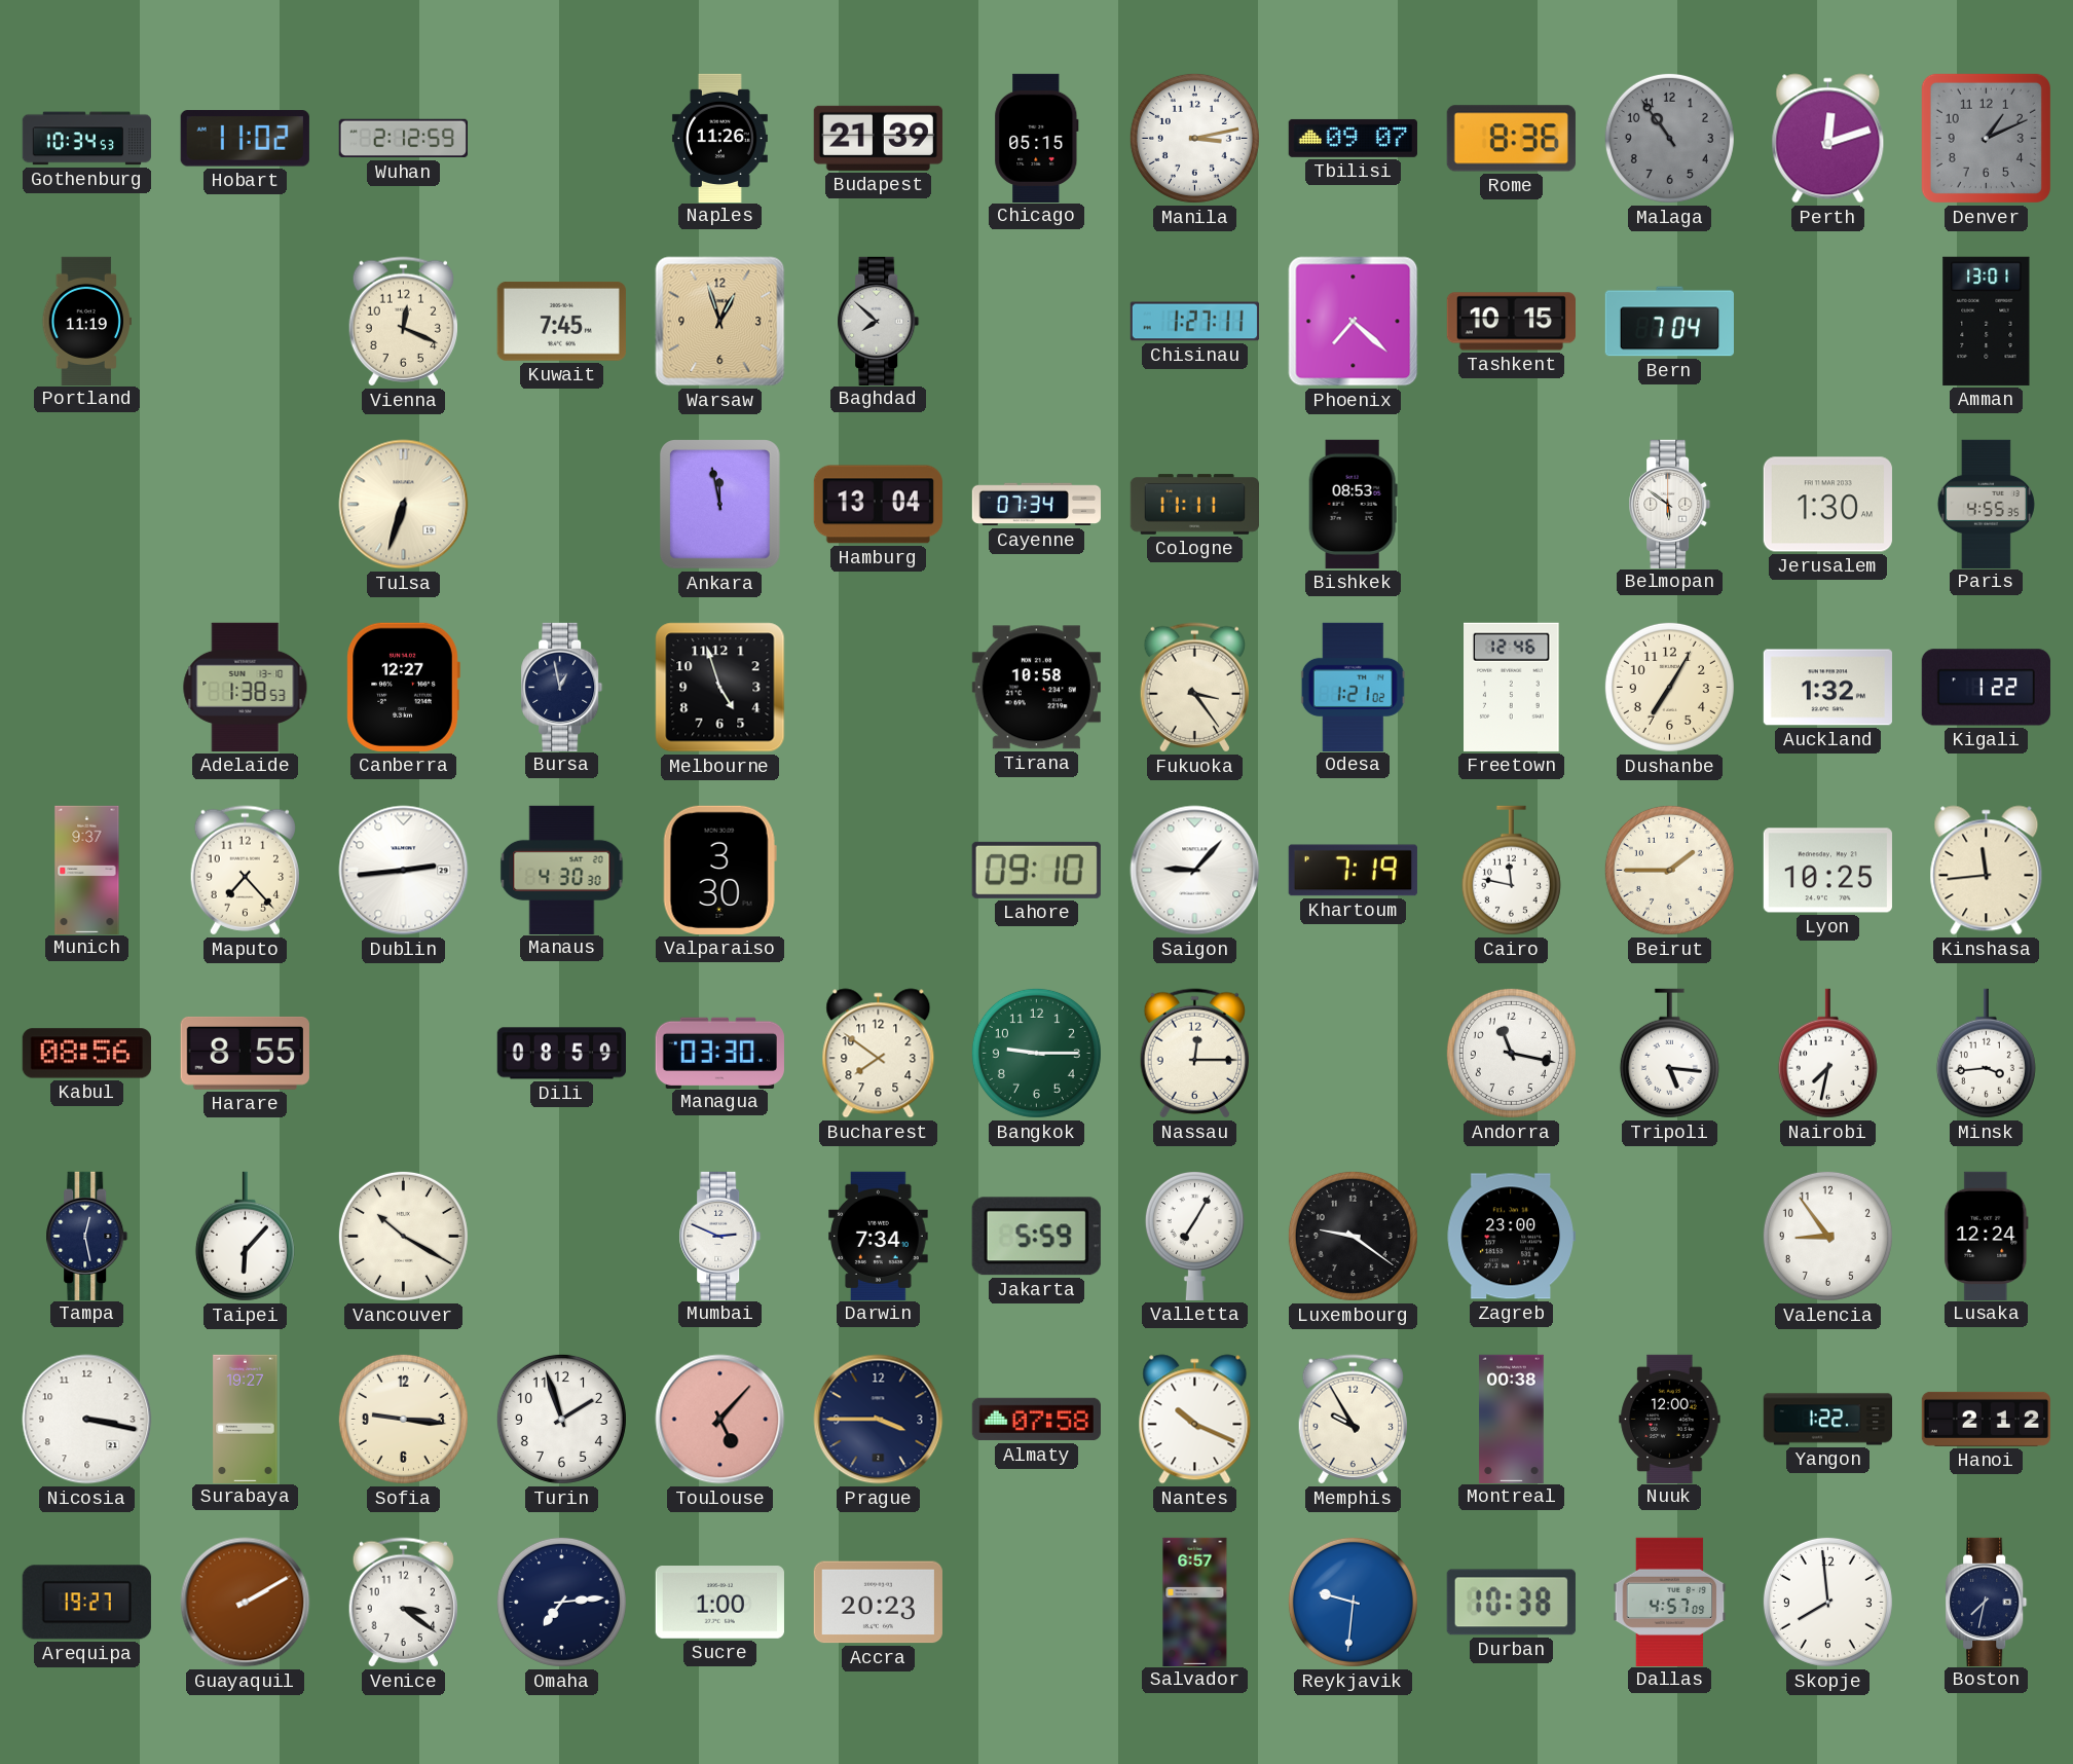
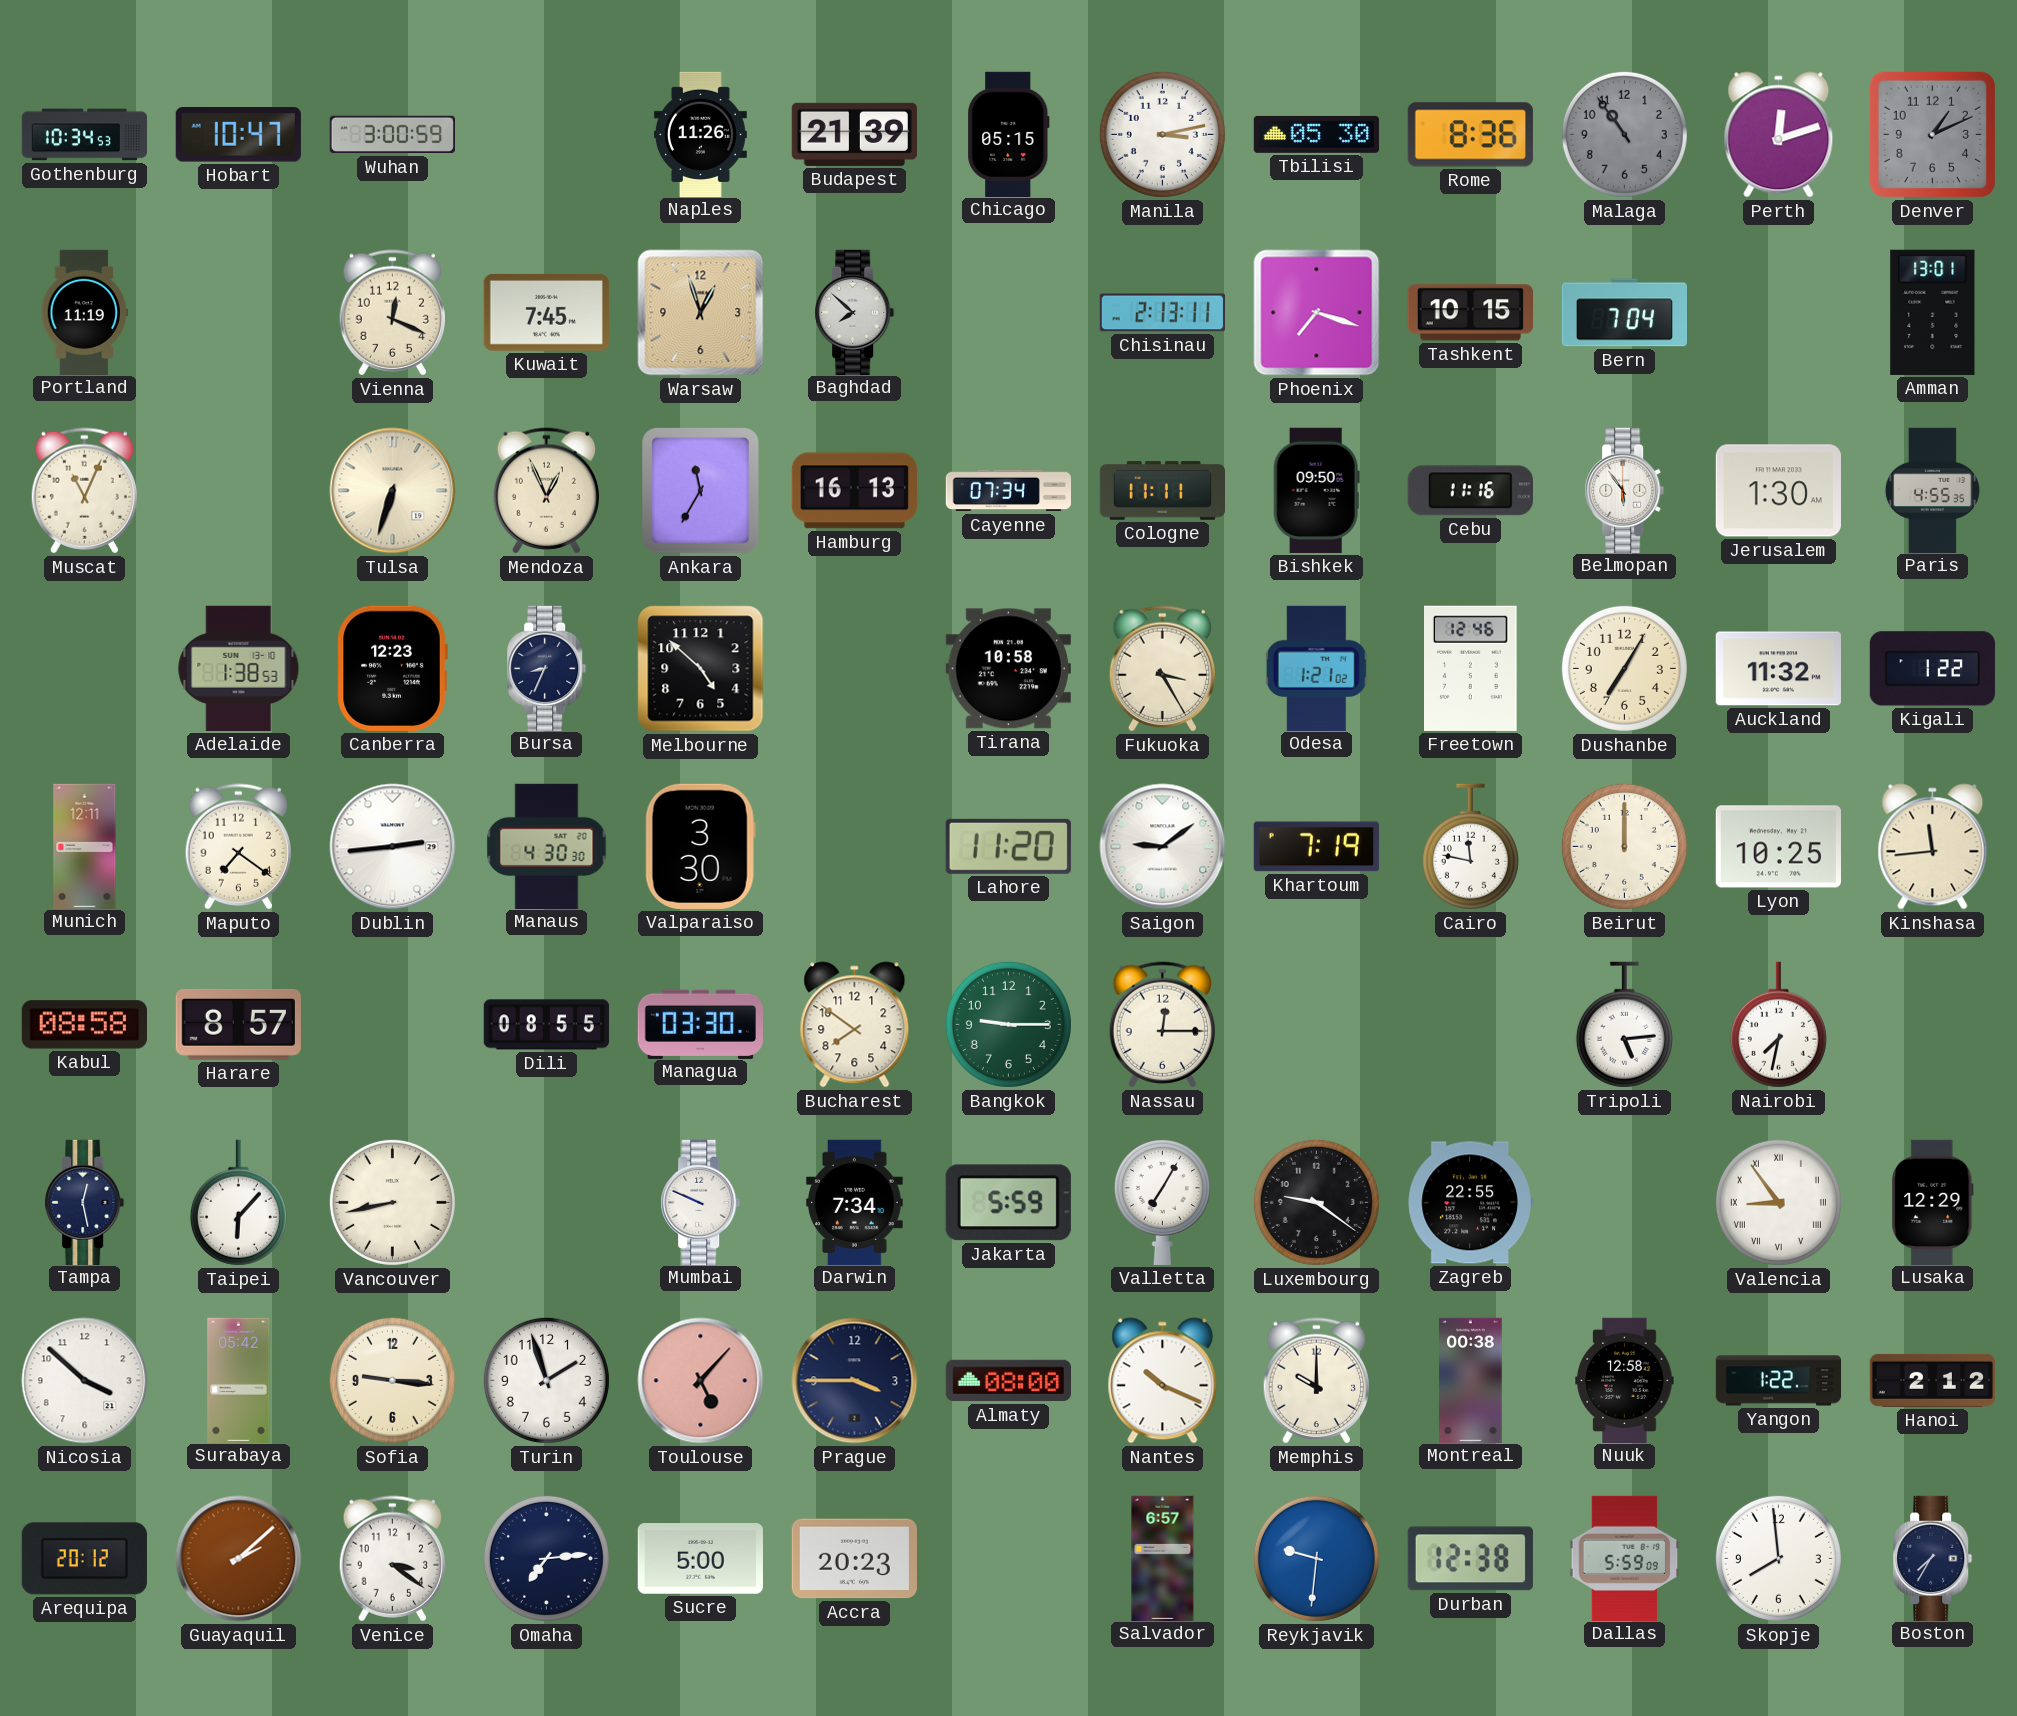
Hobart: 11:02 -> 10:47 (238, 135)
Wuhan: 2:12 -> 3:00 (392, 135)
Tbilisi: 09:07 -> 05:30 (1316, 134)
Chisinau: 1:27 -> 2:13 (1162, 313)
Phoenix: 7:22 -> 7:18 (1317, 313)
Muscat: none -> 11:04 (84, 491)
Mendoza: none -> 12:56 (546, 491)
Ankara: 11:58 -> 11:35 (701, 491)
Hamburg: 13:04 -> 16:13 (854, 491)
Bishkek: 08:53 -> 09:50 (1316, 490)
Cebu: none -> 11:16 (1470, 491)
Belmopan: 5:51 -> 5:54 (1625, 490)
Canberra: 12:27 -> 12:23 (392, 668)
Bursa: 12:58 -> 8:34 (547, 668)
Melbourne: 4:57 -> 4:52 (701, 669)
Fukuoka: 3:24 -> 3:25 (1162, 669)
Auckland: 1:32 -> 11:32 (1778, 669)
Munich: 9:37 -> 12:11 (85, 846)
Maputo: 7:23 -> 7:21 (238, 847)
Lahore: 09:10 -> 11:20 (1008, 846)
Saigon: 9:07 -> 9:09 (1163, 847)
Beirut: 1:45 -> 12:00 (1624, 846)
Kabul: 08:56 -> 08:58 (84, 1025)
Harare: 8:55 -> 8:57 (238, 1024)
Dili: 08:59 -> 08:55 (546, 1025)
Andorra: 11:17 -> none (1511, 1053)
Tripoli: 5:16 -> 5:14 (1624, 1025)
Minsk: 3:44 -> none (1986, 1054)
Vancouver: 10:20 -> 8:43 (392, 1202)
Mumbai: 2:49 -> 9:49 (701, 1202)
Zagreb: 23:00 -> 22:55 (1470, 1203)
Valencia numerals: Arabic -> Roman (1778, 1202)
Lusaka: 12:24 -> 12:29 (1933, 1202)
Nicosia: 3:17 -> 3:52 (85, 1381)
Surabaya: 19:27 -> 05:42 (239, 1380)
Almaty: 07:58 -> 08:00 (1008, 1381)
Memphis: 9:55 -> 10:00 (1316, 1381)
Nuuk: 12:00 -> 12:58 (1625, 1380)
Arequipa: 19:27 -> 20:12 (84, 1559)
Guayaquil: 2:10 -> 2:08 (239, 1559)
Sucre: 1:00 -> 5:00 (700, 1559)
Durban: 10:38 -> 12:38 (1470, 1559)
Dallas: 4:57 -> 5:59 (1625, 1558)
Boston: 7:32 -> 7:35 (1933, 1558)
